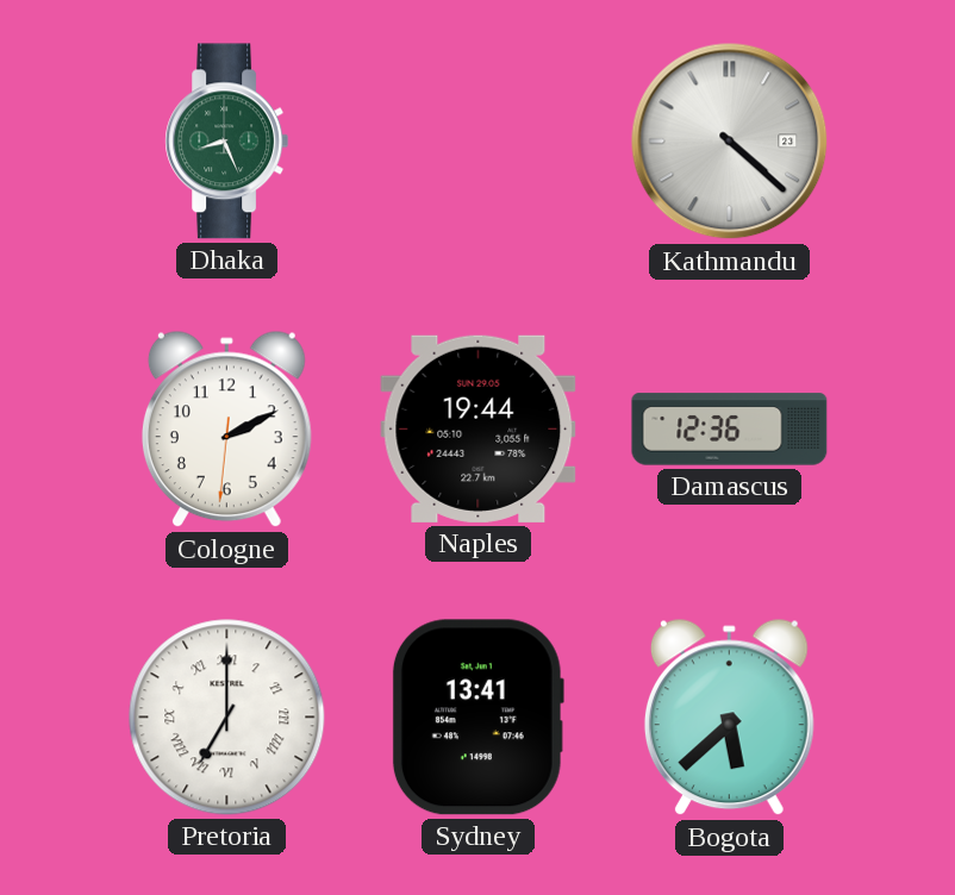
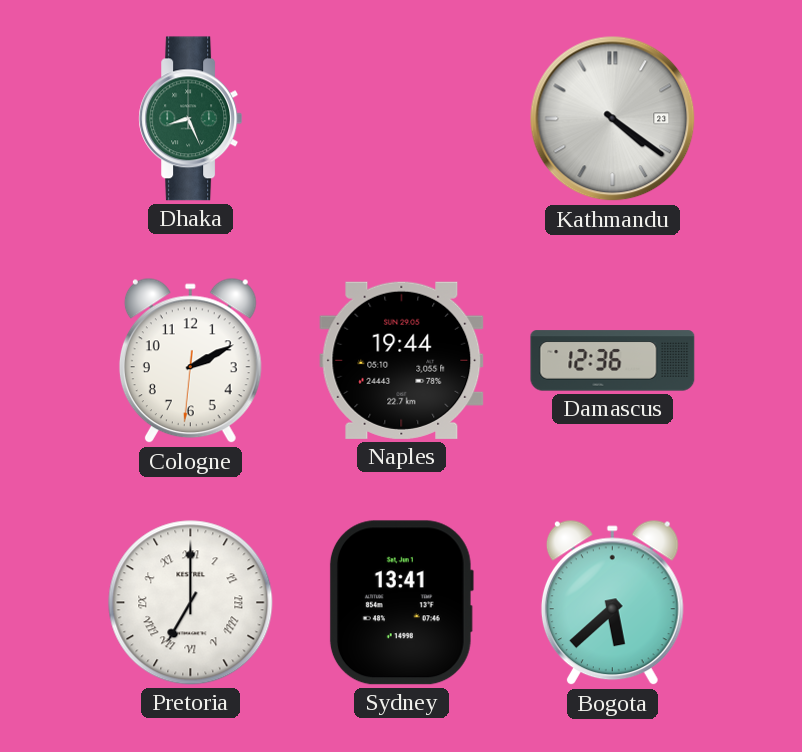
Kathmandu: 4:22 -> 4:21 (613, 119)
